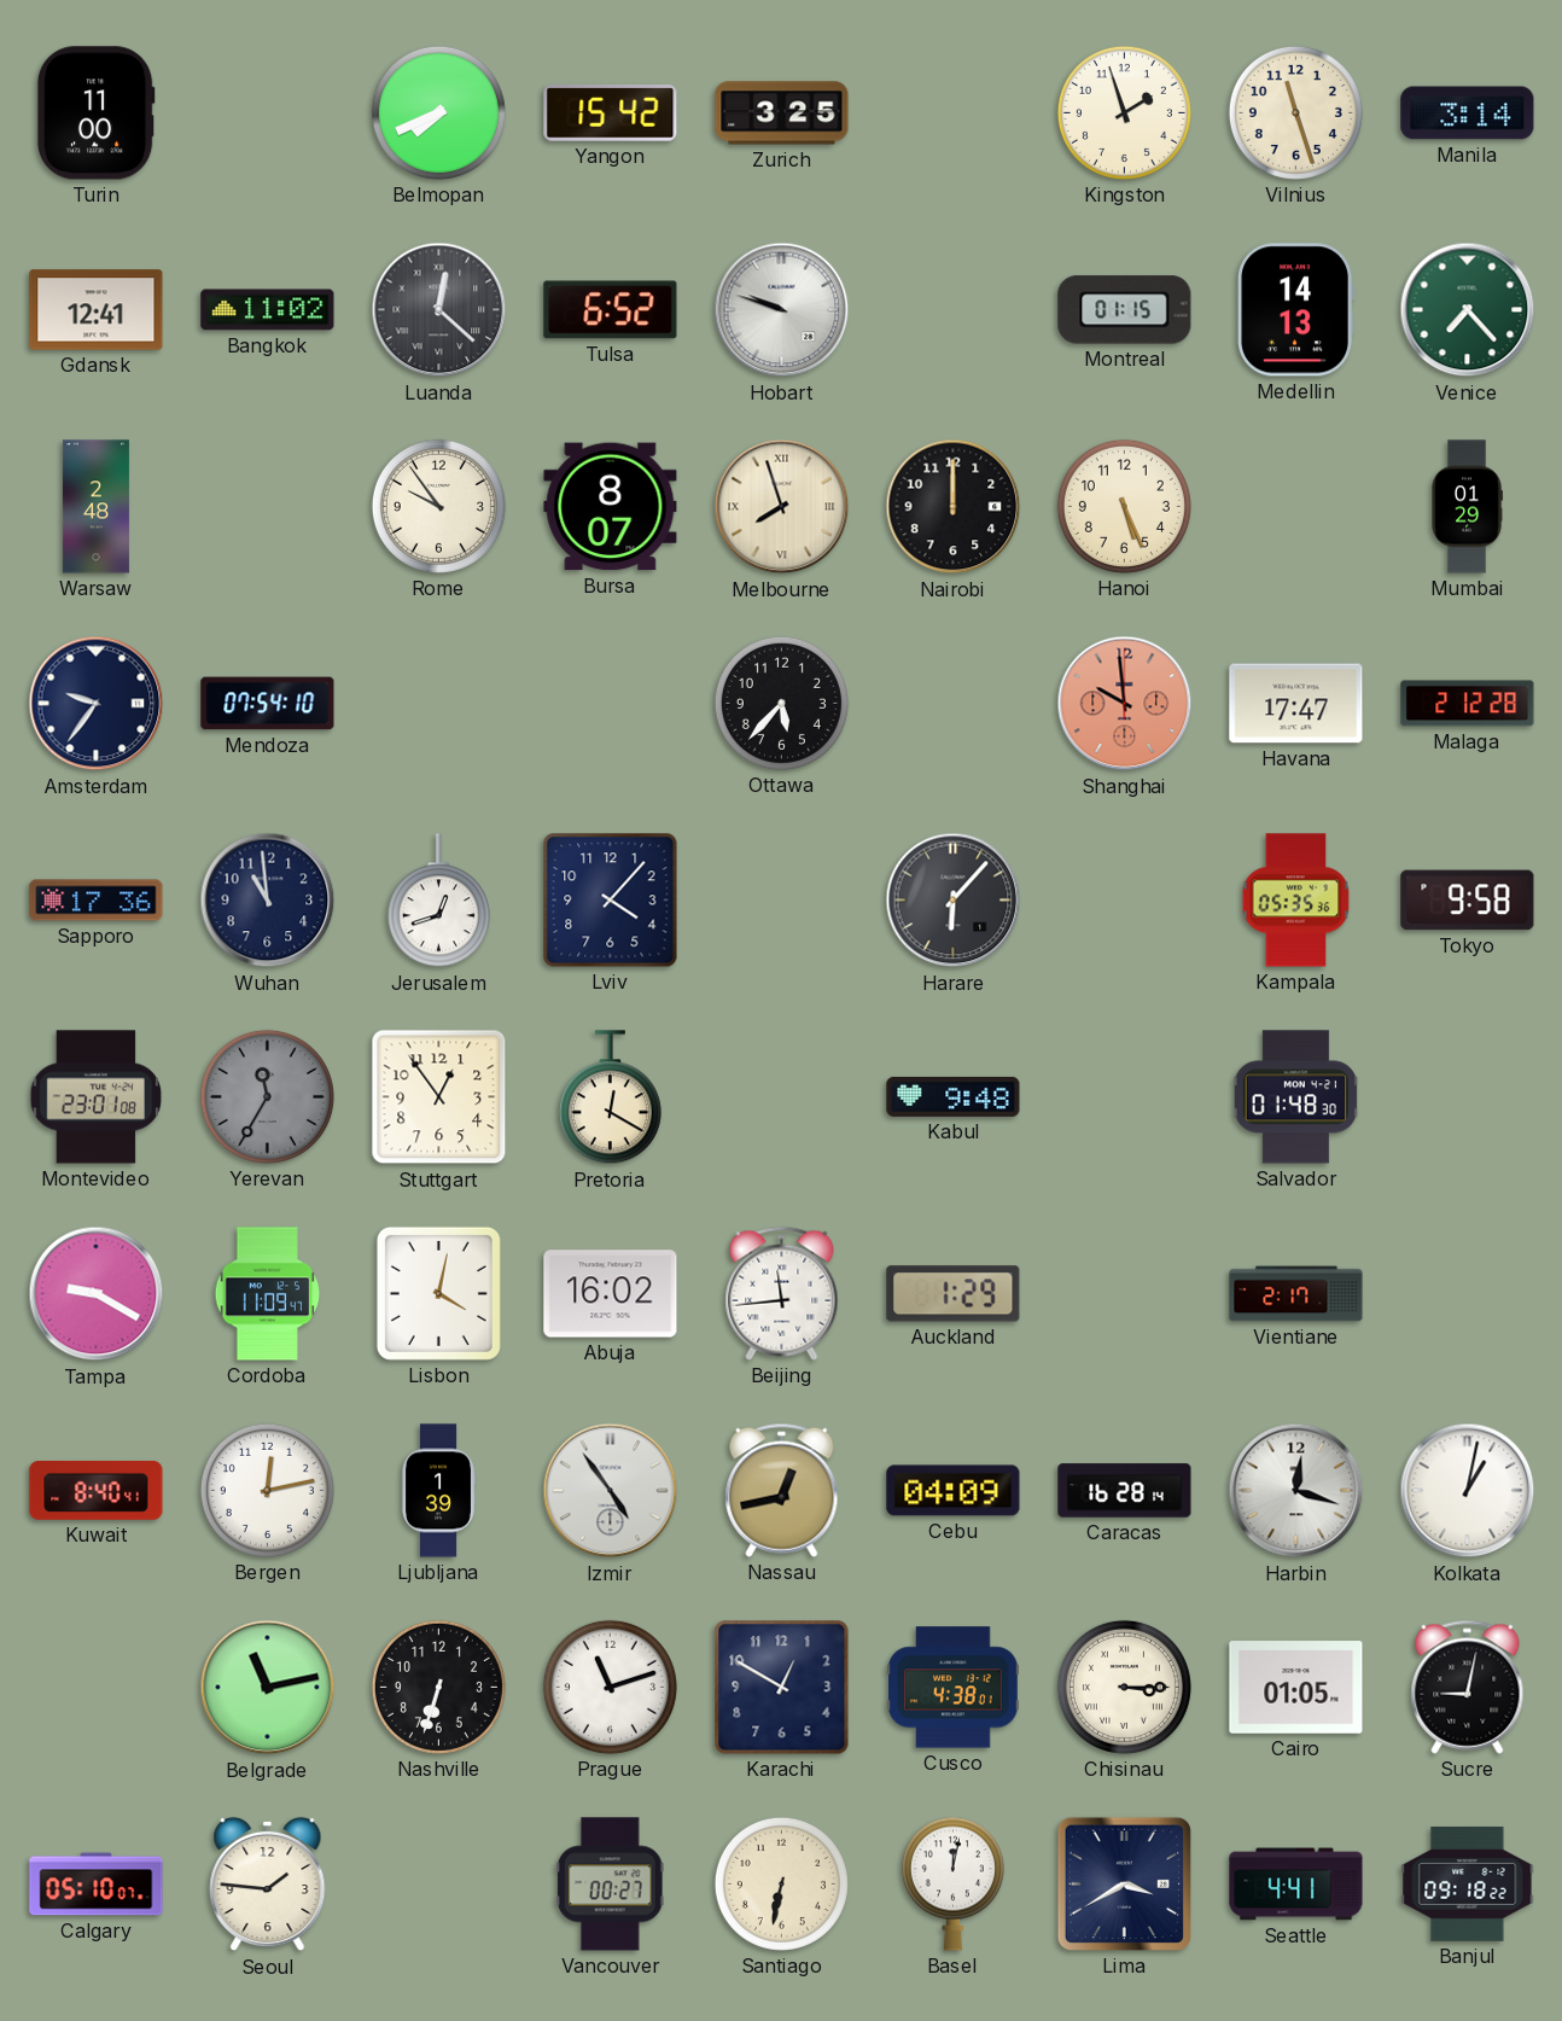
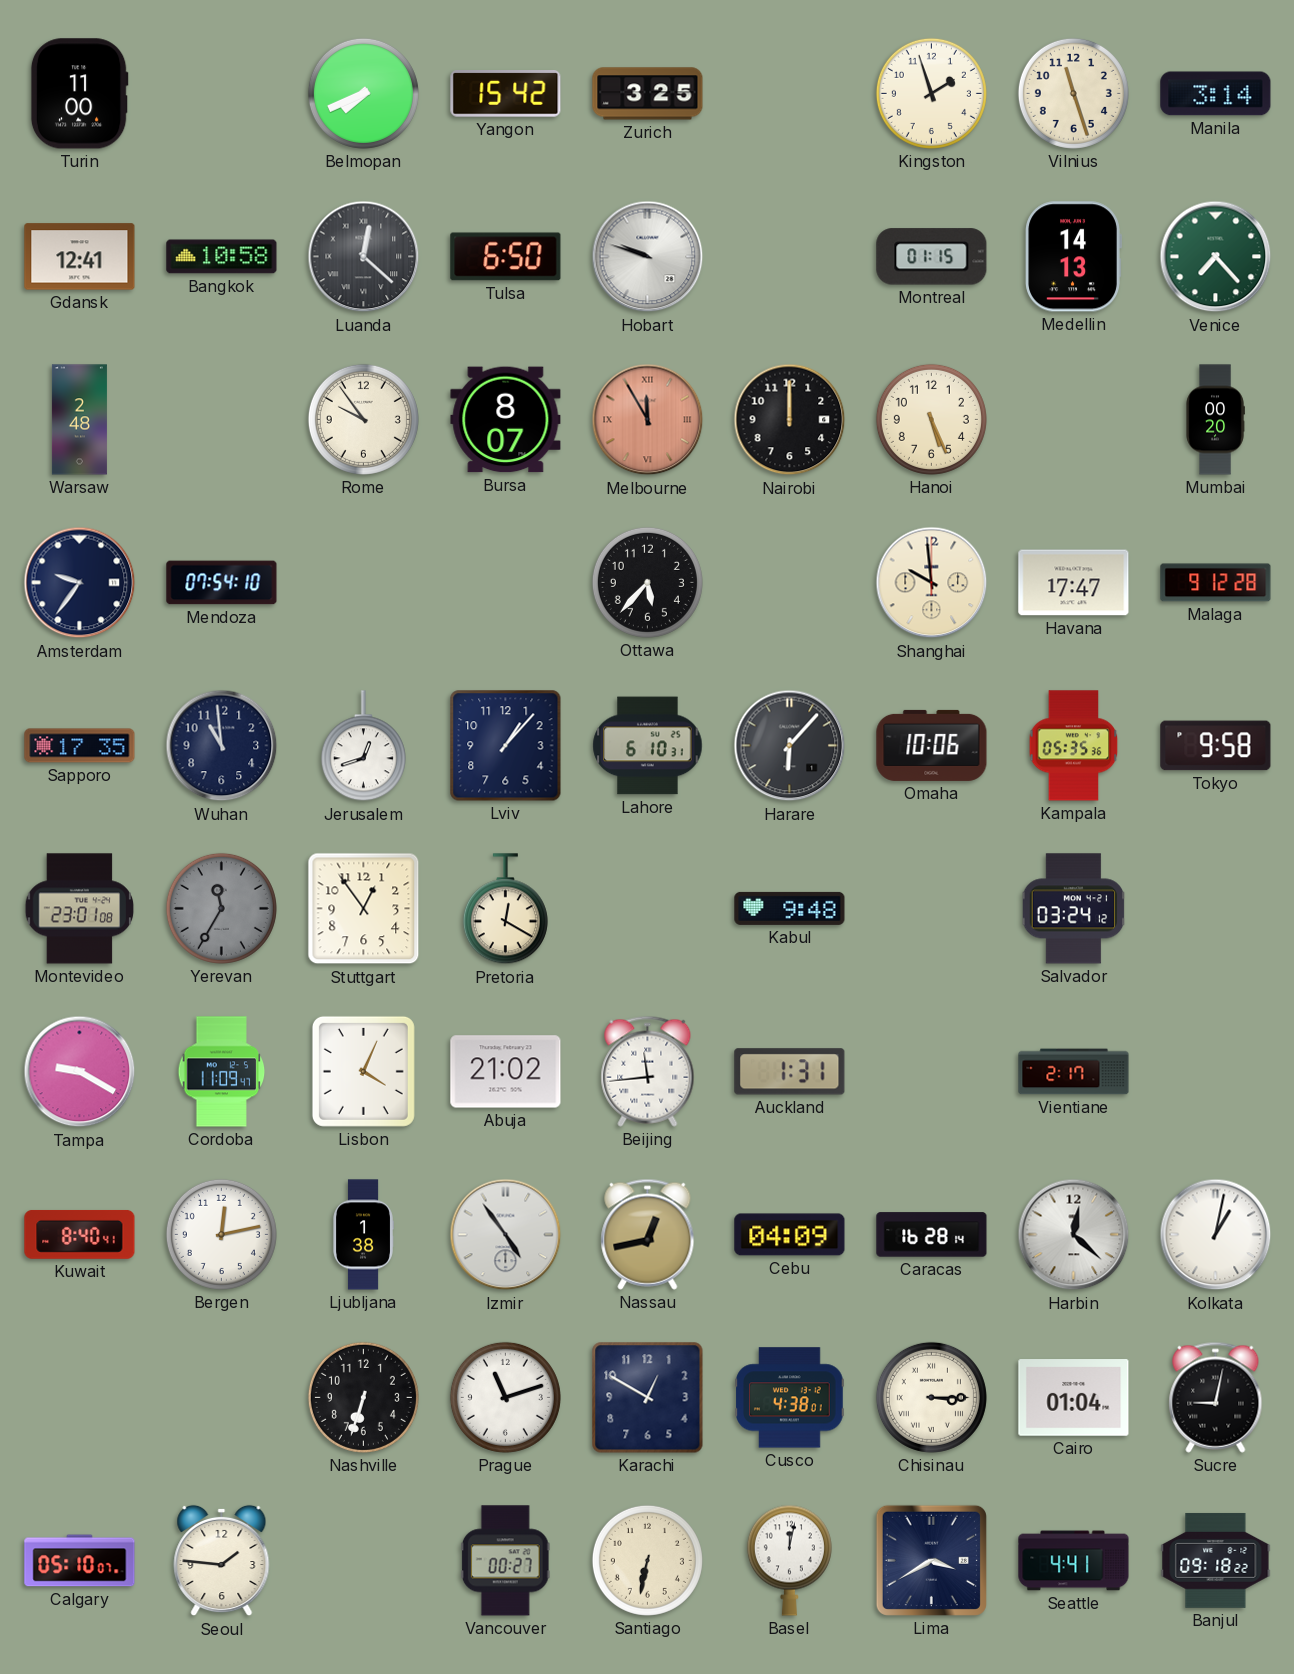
Bangkok: 11:02 -> 10:58 (222, 257)
Tulsa: 6:52 -> 6:50 (506, 257)
Melbourne: 7:57 -> 11:55 (648, 420)
Melbourne dial: cream -> salmon (648, 420)
Mumbai: 01:29 -> 00:20 (1215, 420)
Shanghai dial: salmon -> cream (932, 583)
Malaga: 2:12 -> 9:12 (1216, 583)
Sapporo: 17:36 -> 17:35 (80, 746)
Lviv: 4:07 -> 1:07 (506, 746)
Lahore: none -> 6:10 (648, 746)
Omaha: none -> 10:06 (932, 745)
Salvador: 01:48 -> 03:24 (1074, 909)
Lisbon: 4:02 -> 4:04 (363, 1071)
Abuja: 16:02 -> 21:02 (506, 1072)
Auckland: 1:29 -> 1:31 (790, 1072)
Ljubljana: 1:39 -> 1:38 (363, 1235)
Harbin: 12:18 -> 12:22 (1074, 1235)
Belgrade: 11:13 -> none (268, 1688)
Cairo: 01:05 -> 01:04 (1074, 1398)
